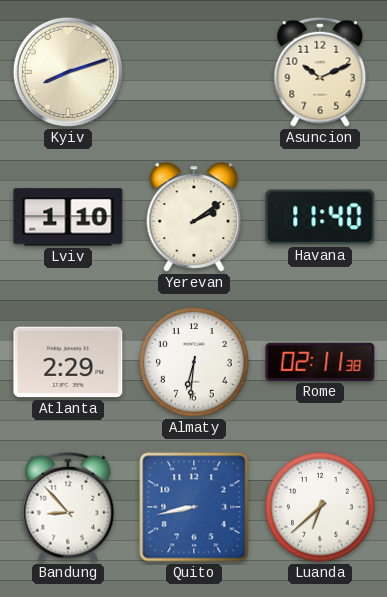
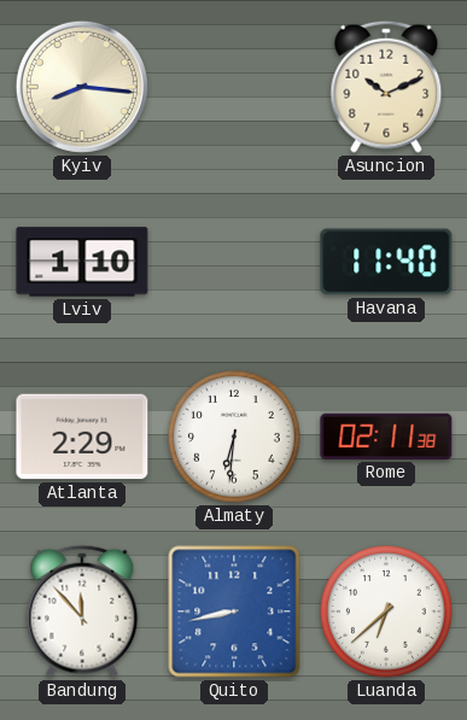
Kyiv: 8:12 -> 8:16 (82, 87)
Yerevan: 2:09 -> none (194, 217)
Bandung: 8:53 -> 11:53 (82, 611)
